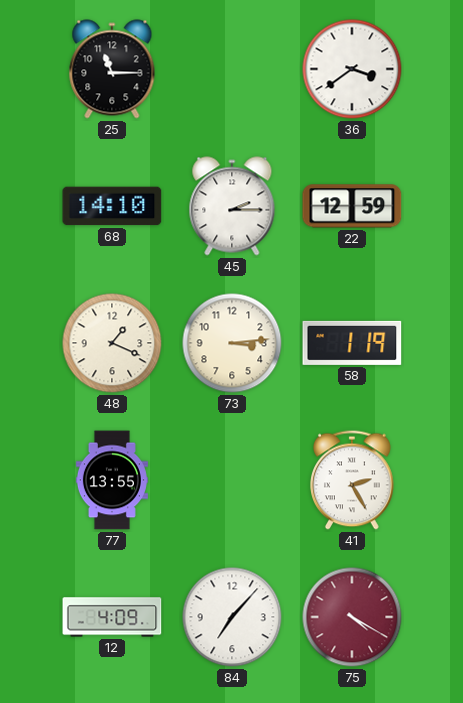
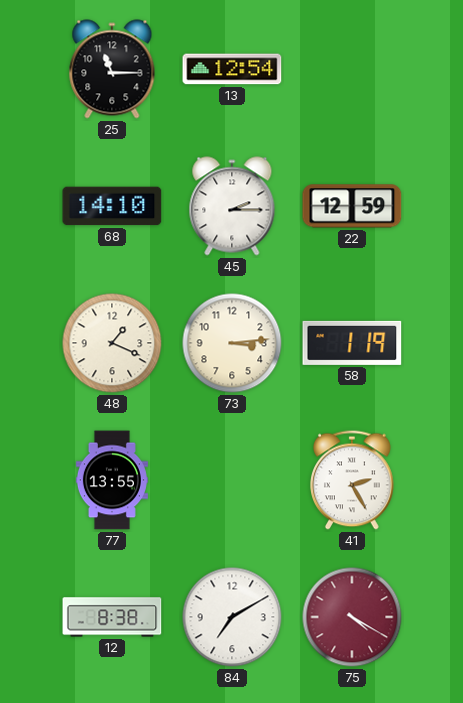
13: none -> 12:54 (232, 69)
36: 3:39 -> none (352, 69)
12: 4:09 -> 8:38 (112, 617)
84: 7:07 -> 7:10 (232, 617)
